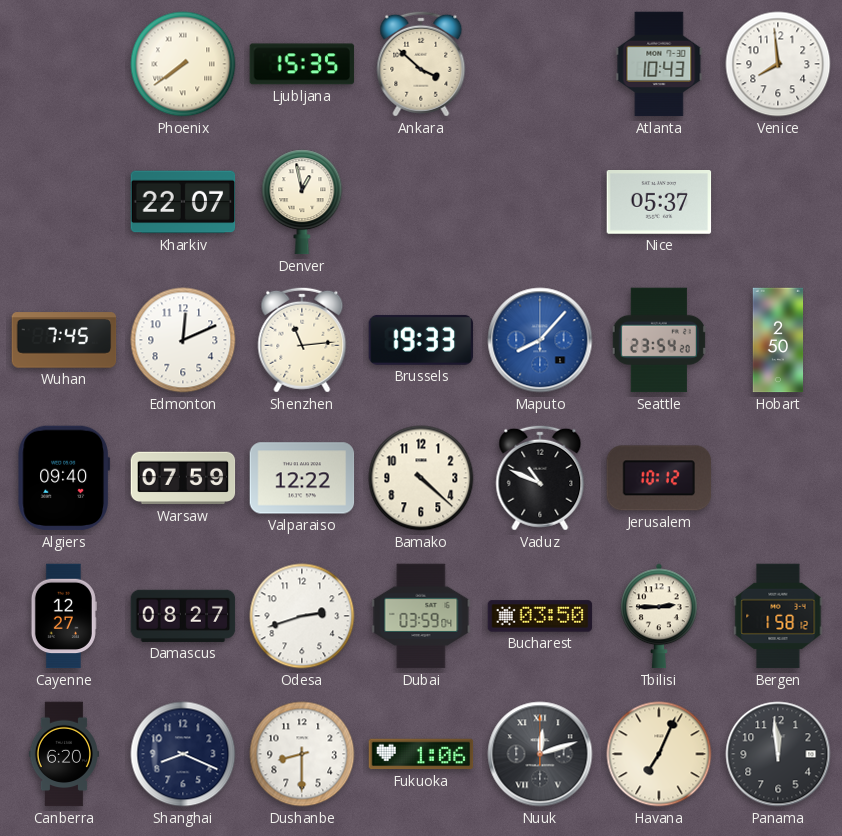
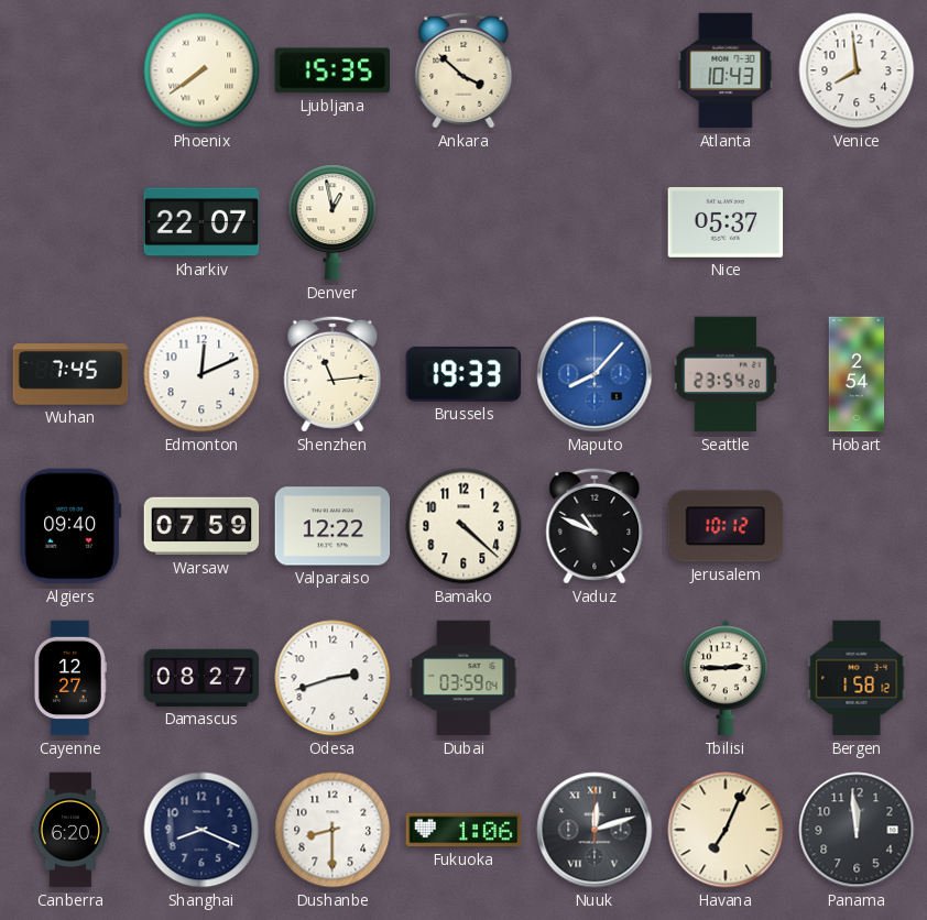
Hobart: 2:50 -> 2:54 (857, 374)
Bucharest: 03:50 -> none (540, 616)
